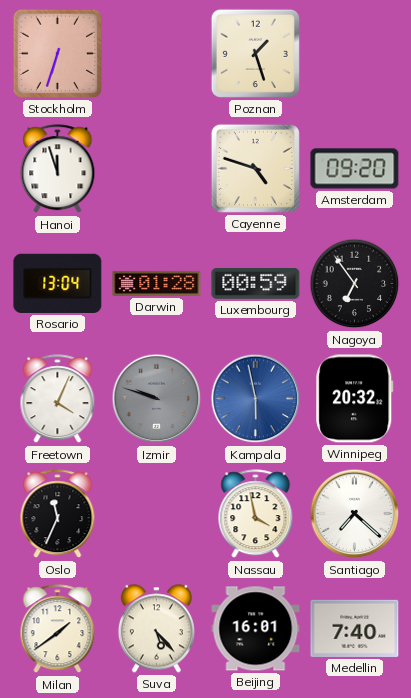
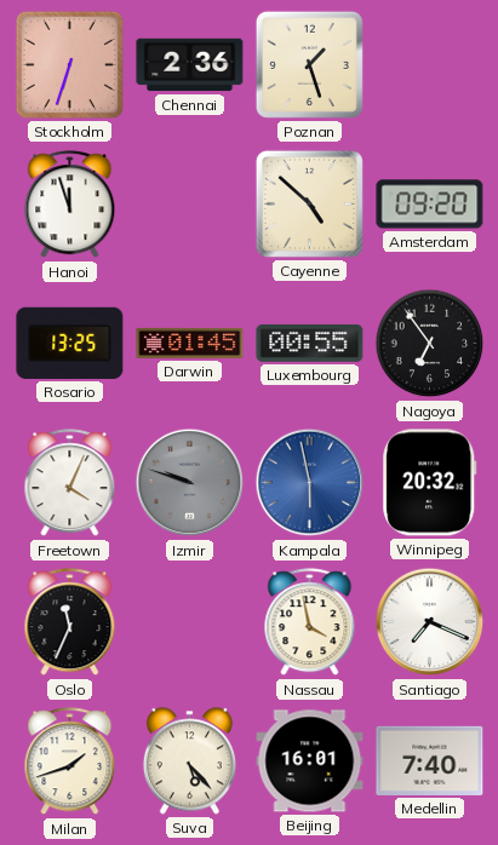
Chennai: none -> 2:36 (190, 65)
Cayenne: 4:48 -> 4:52 (309, 203)
Rosario: 13:04 -> 13:25 (70, 343)
Darwin: 01:28 -> 01:45 (190, 343)
Luxembourg: 00:59 -> 00:55 (310, 343)
Santiago: 7:22 -> 7:19 (430, 622)
Milan: 1:39 -> 1:42 (70, 761)
